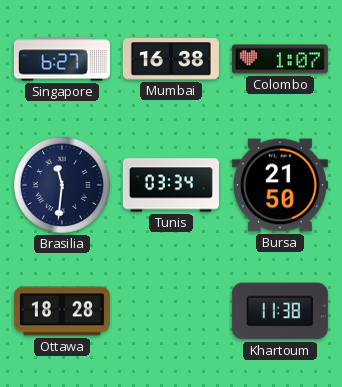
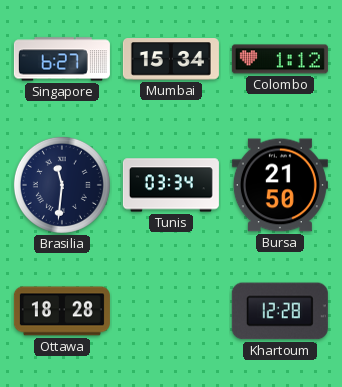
Mumbai: 16:38 -> 15:34 (171, 59)
Colombo: 1:07 -> 1:12 (280, 59)
Khartoum: 11:38 -> 12:28 (280, 311)
